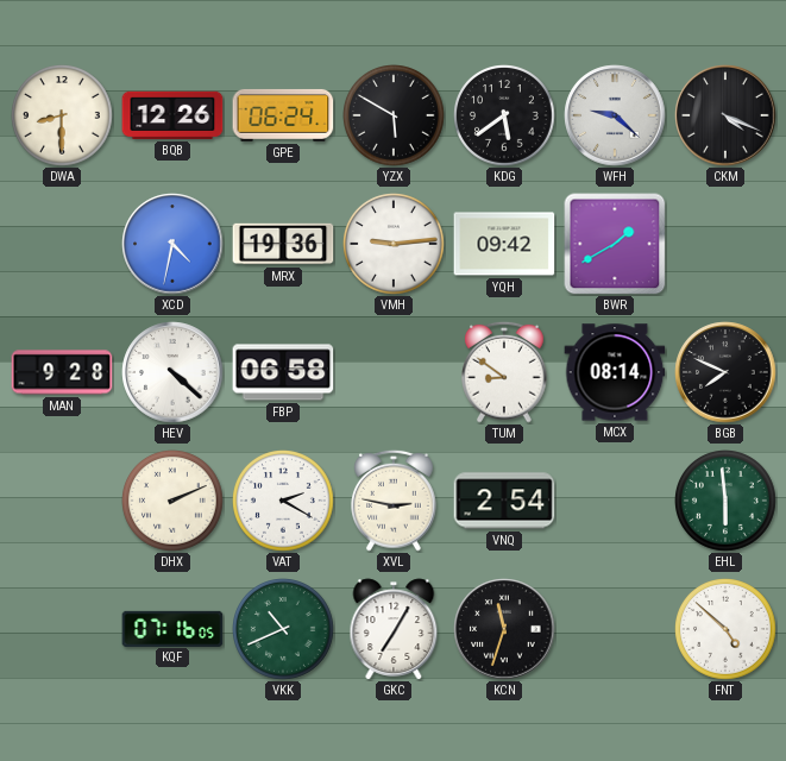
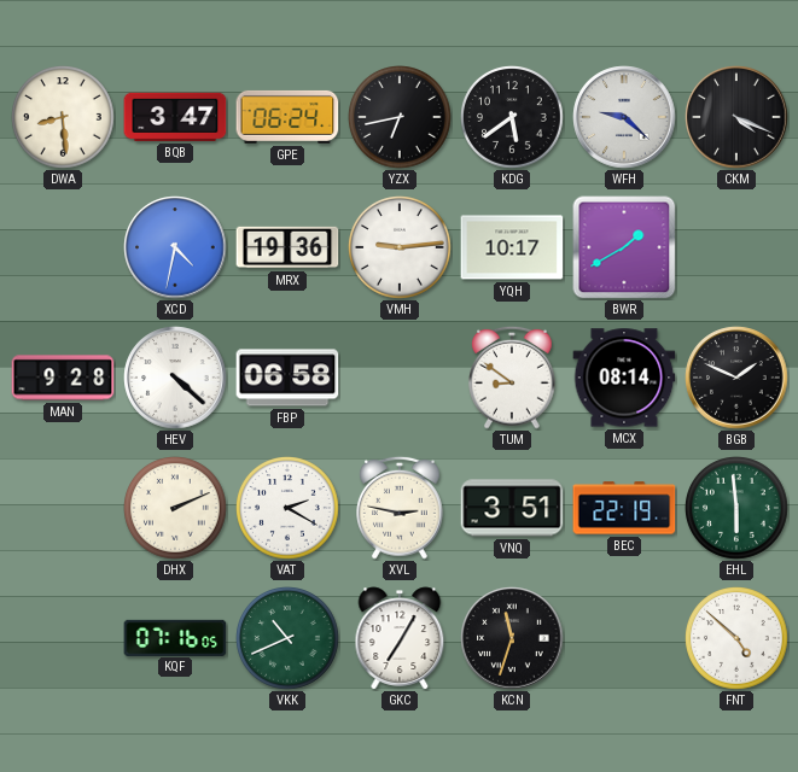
DWA: 8:30 -> 8:29 (64, 118)
BQB: 12:26 -> 3:47 (175, 117)
YZX: 5:50 -> 6:43 (401, 118)
YQH: 09:42 -> 10:17 (512, 247)
BGB: 7:49 -> 1:49 (736, 378)
VNQ: 2:54 -> 3:51 (512, 508)
BEC: none -> 22:19 (624, 508)
